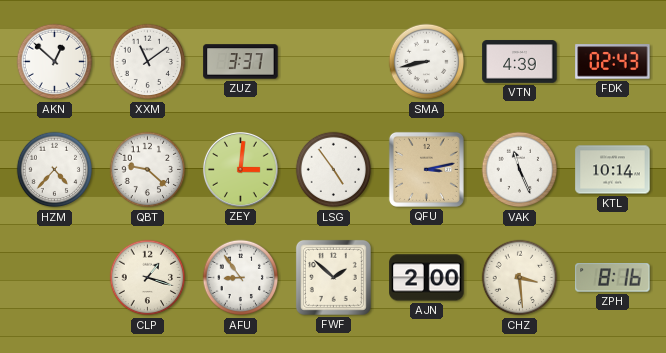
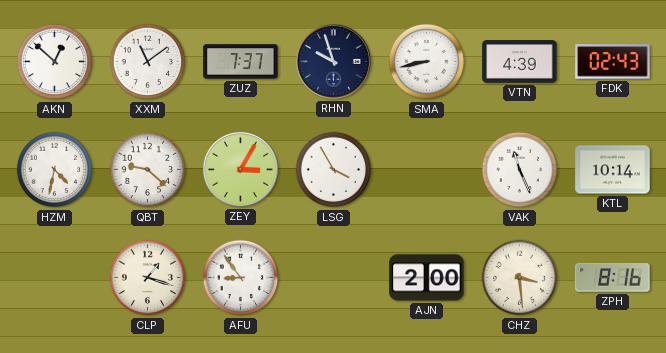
ZUZ: 3:37 -> 7:37 (241, 62)
RHN: none -> 9:57 (333, 61)
HZM: 4:37 -> 4:32 (55, 170)
ZEY: 3:01 -> 3:05 (240, 169)
LSG: 4:54 -> 3:55 (334, 170)
QFU: 3:13 -> none (426, 169)
FWF: 1:52 -> none (333, 277)
